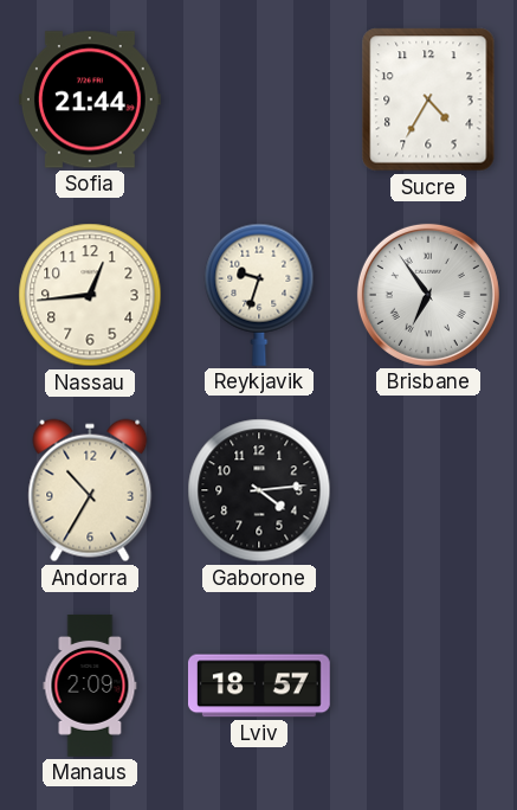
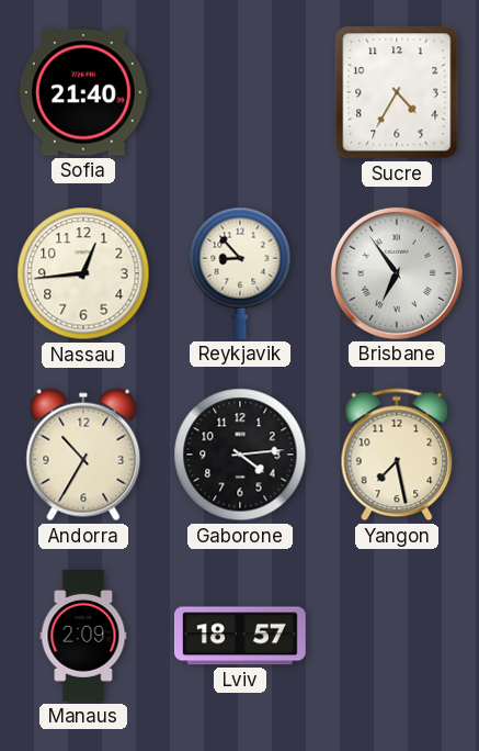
Sofia: 21:44 -> 21:40 (83, 92)
Reykjavik: 9:33 -> 8:53 (240, 273)
Yangon: none -> 7:28 (397, 455)
